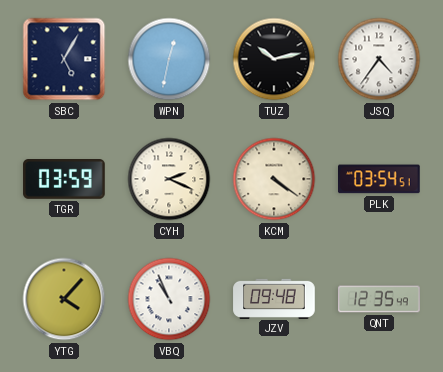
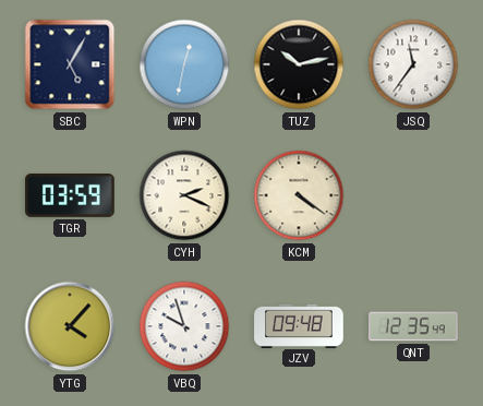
JSQ: 4:36 -> 11:36 (413, 64)
PLK: 03:54 -> none (380, 179)
VBQ: 10:56 -> 9:57 (184, 326)
